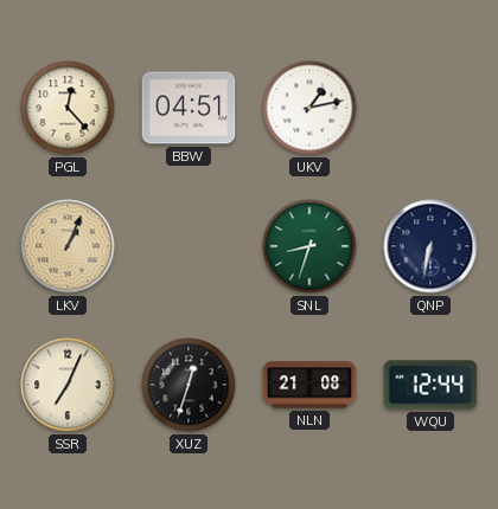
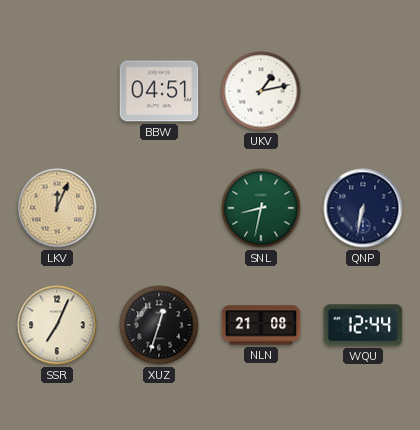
PGL: 12:23 -> none (68, 108)
LKV: 1:04 -> 12:04 (57, 208)
SNL: 8:33 -> 8:32 (261, 208)
